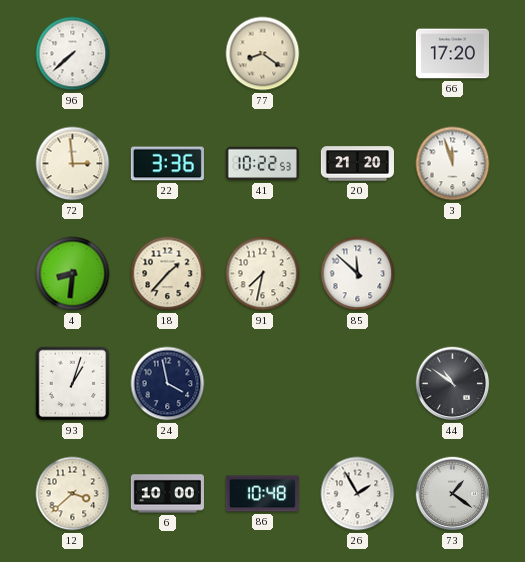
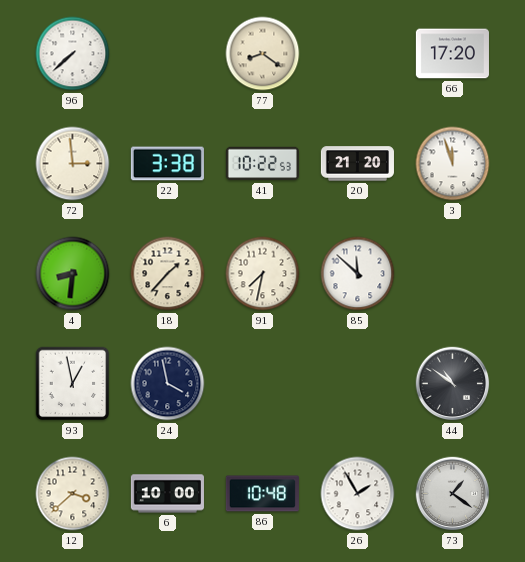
22: 3:36 -> 3:38 (167, 164)
93: 1:03 -> 12:58 (73, 384)
